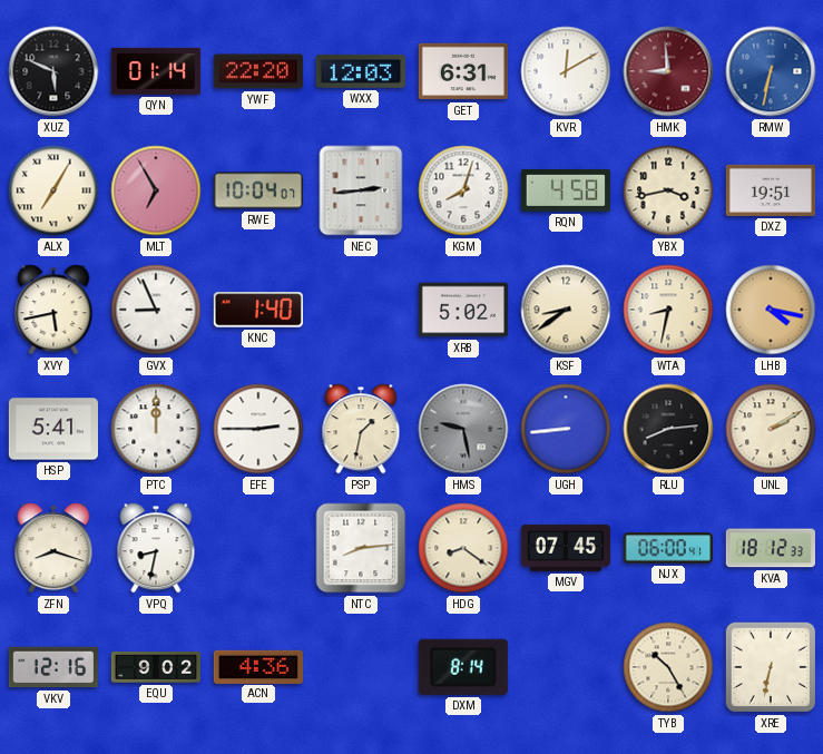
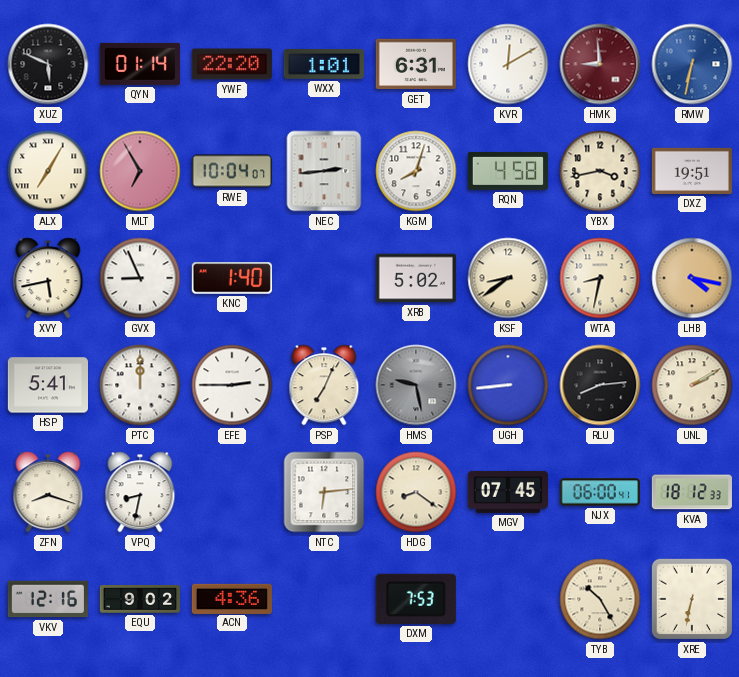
WXX: 12:03 -> 1:01 (324, 64)
PSP: 1:32 -> 7:04 (324, 385)
NTC: 8:14 -> 6:14 (324, 492)
DXM: 8:14 -> 7:53 (416, 599)
